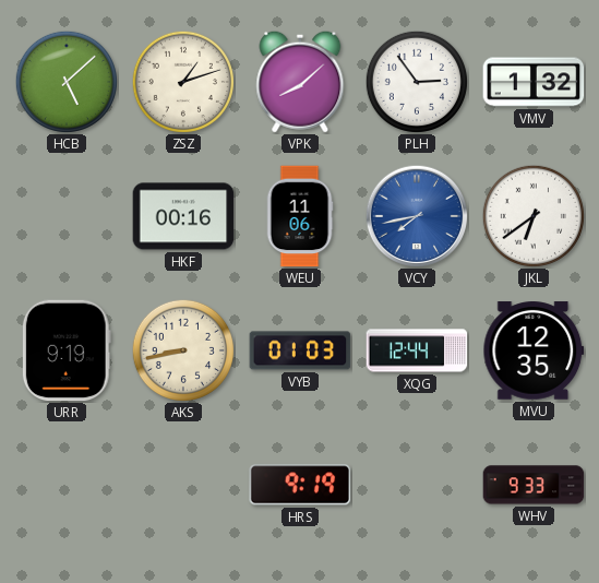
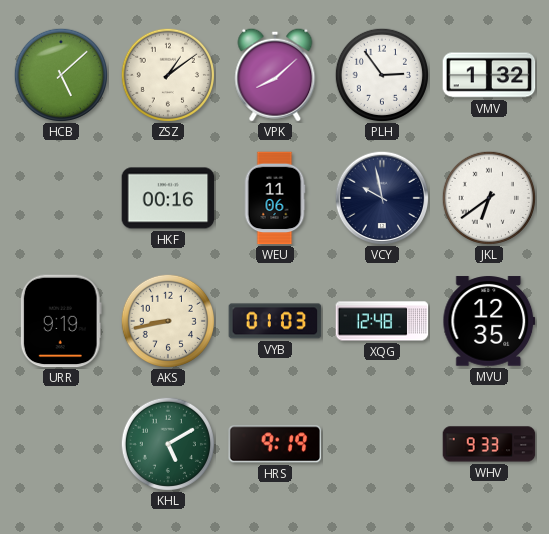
ZSZ: 1:12 -> 1:09 (168, 74)
VCY: 7:43 -> 9:58 (382, 198)
VCY dial: blue -> navy (382, 198)
XQG: 12:44 -> 12:48 (382, 321)
KHL: none -> 5:10 (168, 443)
